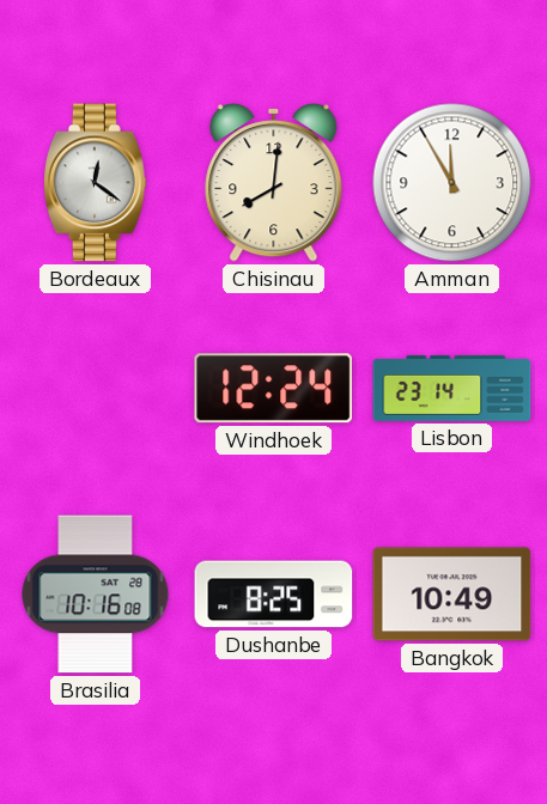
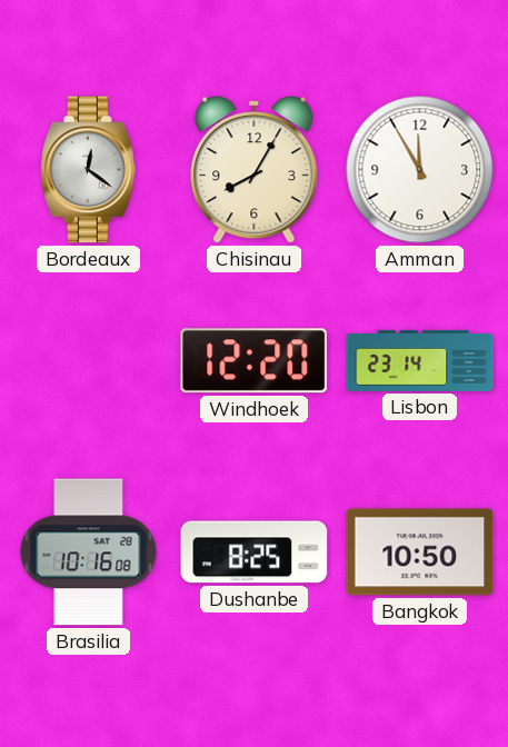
Chisinau: 8:01 -> 8:05 (255, 170)
Windhoek: 12:24 -> 12:20 (253, 361)
Bangkok: 10:49 -> 10:50 (420, 552)
